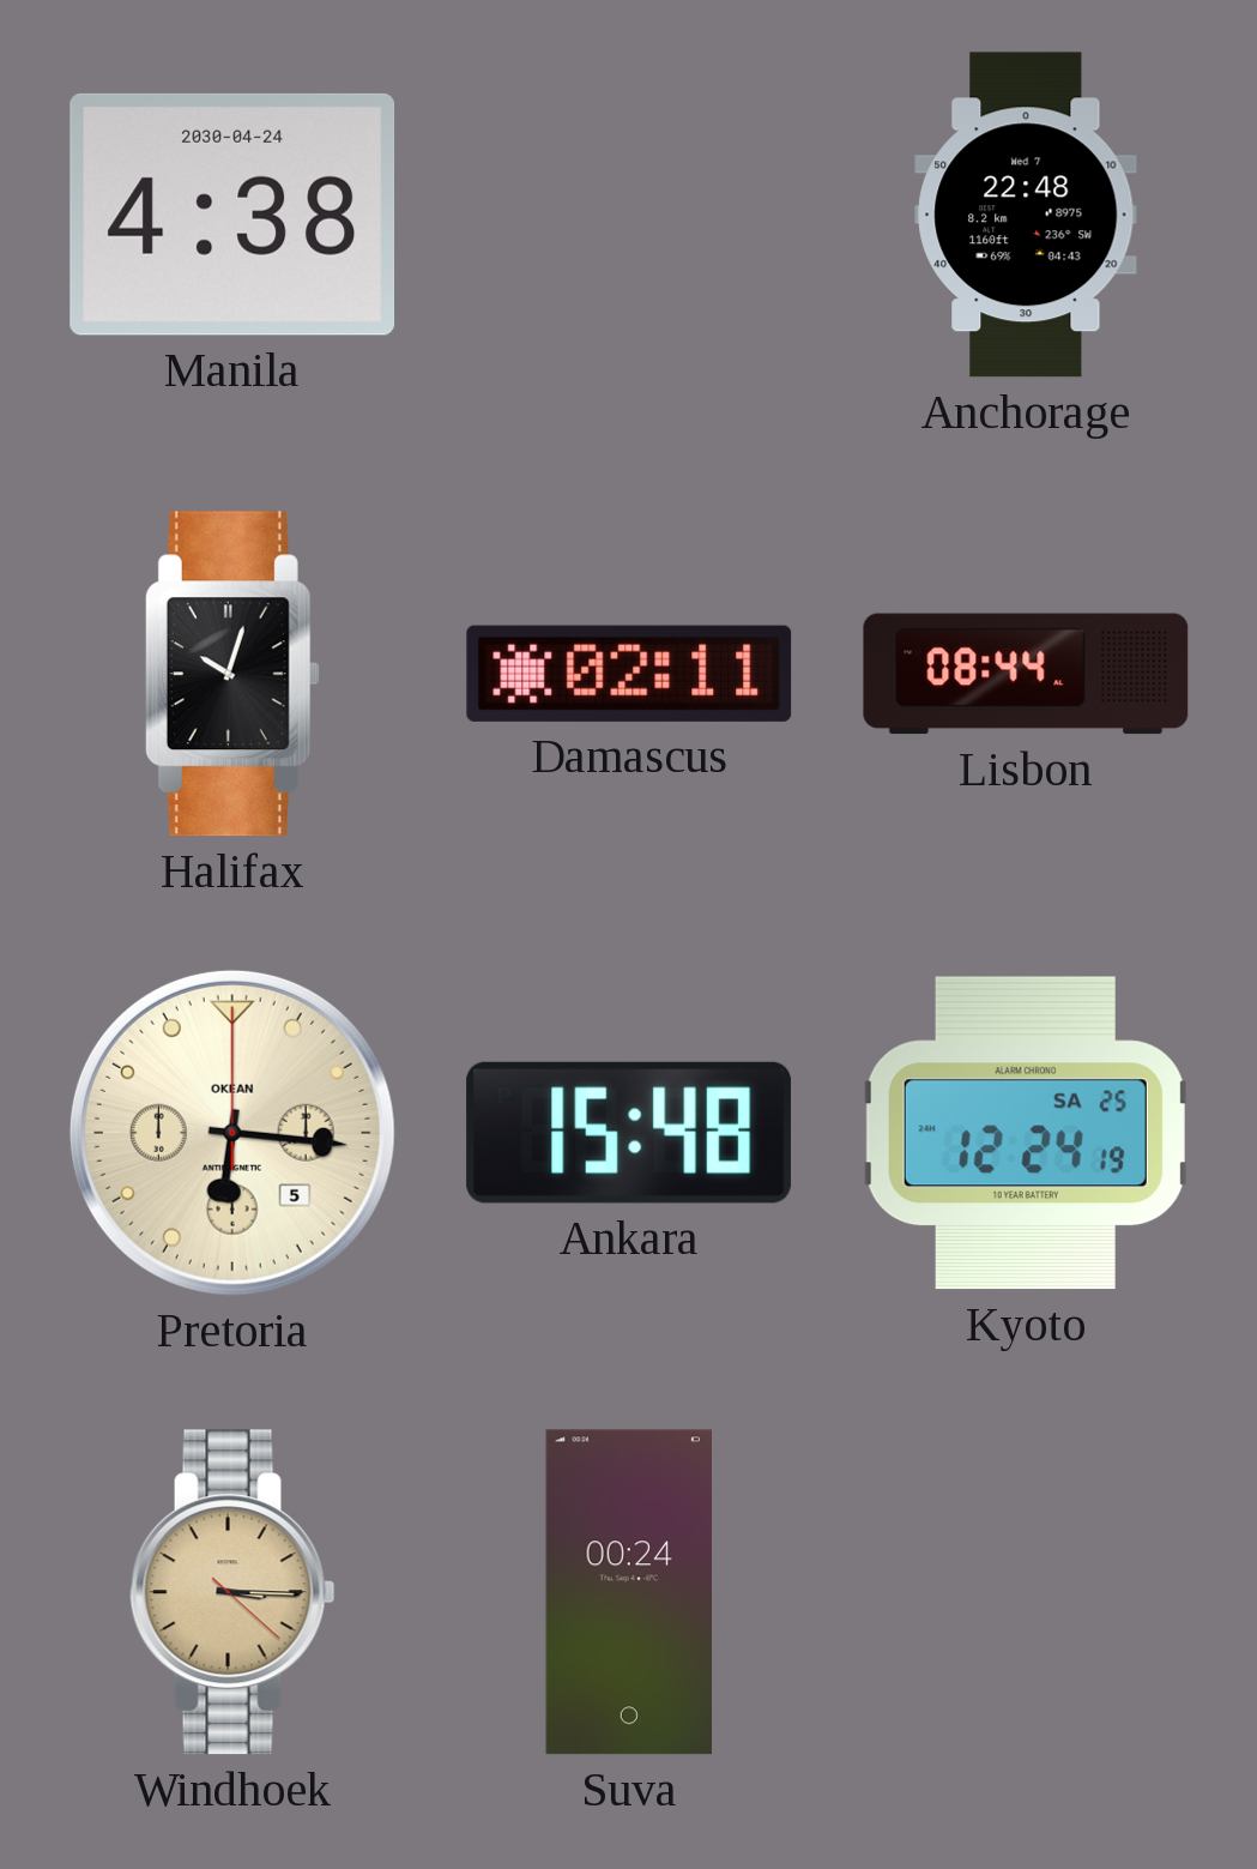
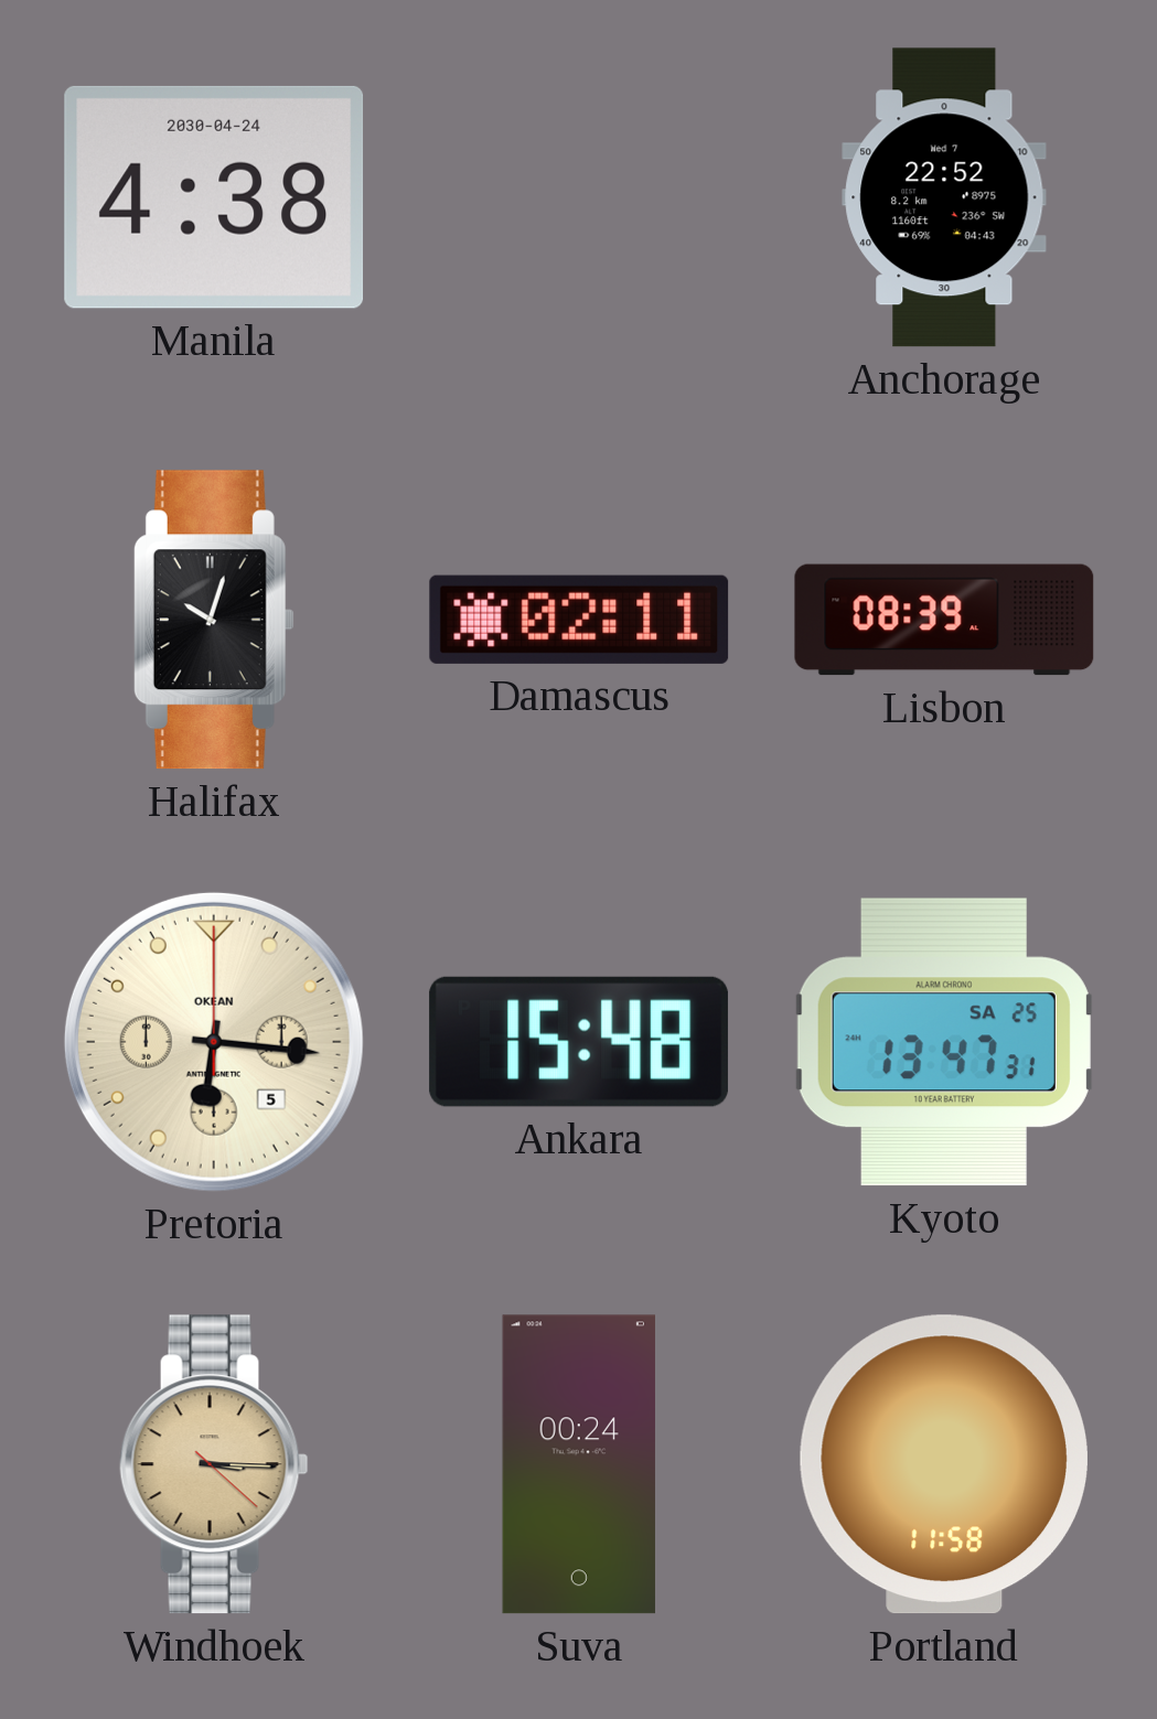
Anchorage: 22:48 -> 22:52 (944, 197)
Lisbon: 08:44 -> 08:39 (944, 620)
Kyoto: 12:24 -> 13:47 (944, 1042)
Portland: none -> 11:58 (944, 1464)
